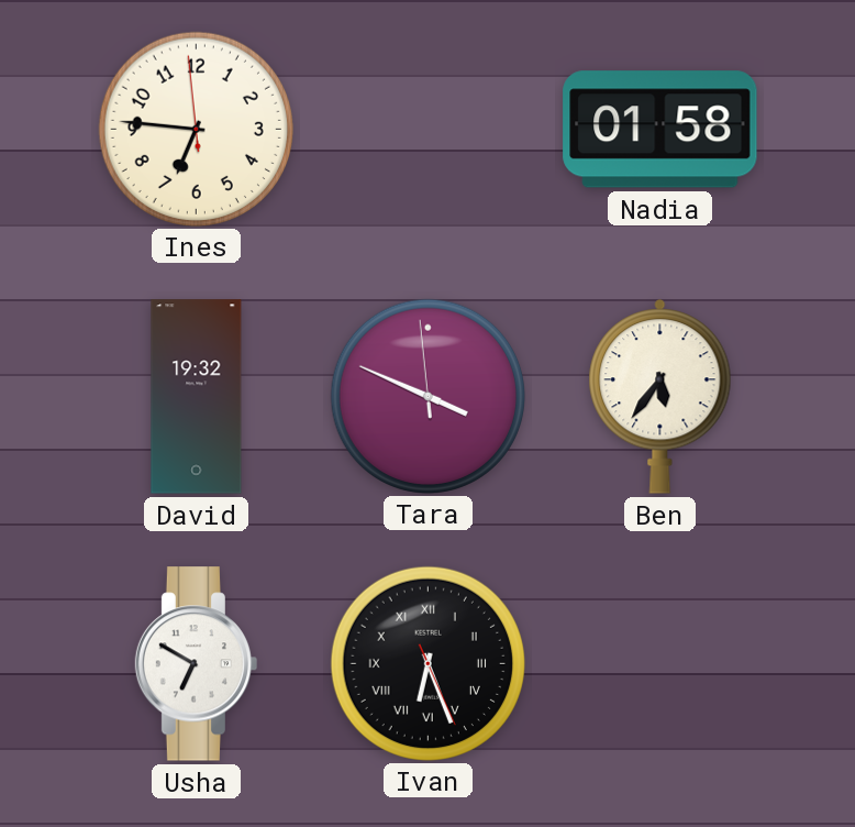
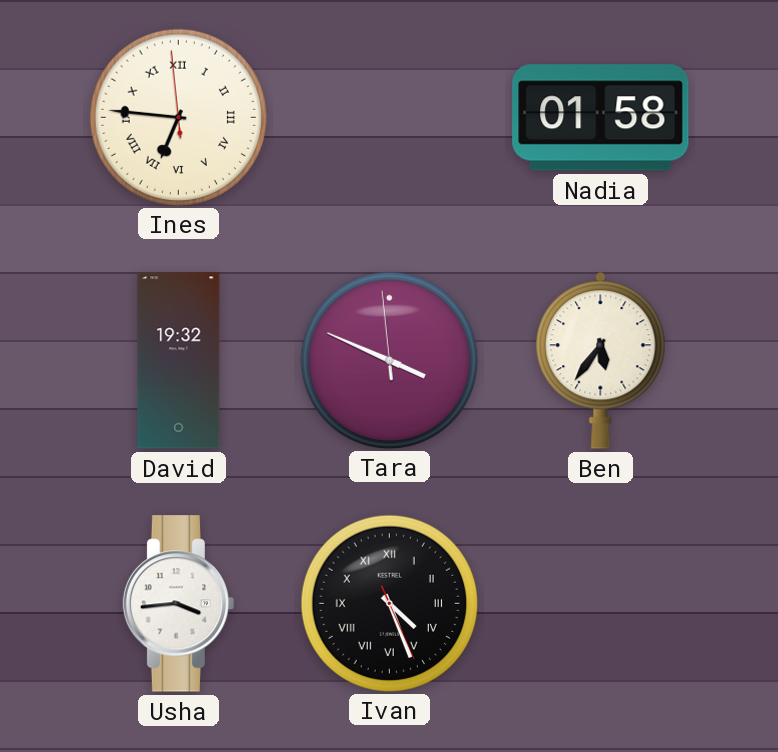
Ines numerals: Arabic -> Roman (178, 117)
Usha: 6:50 -> 3:44 (179, 604)
Ivan: 6:26 -> 4:26 (389, 603)
